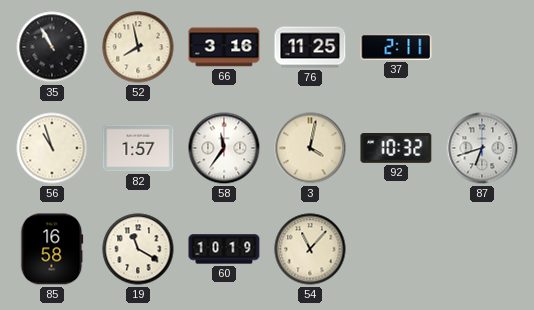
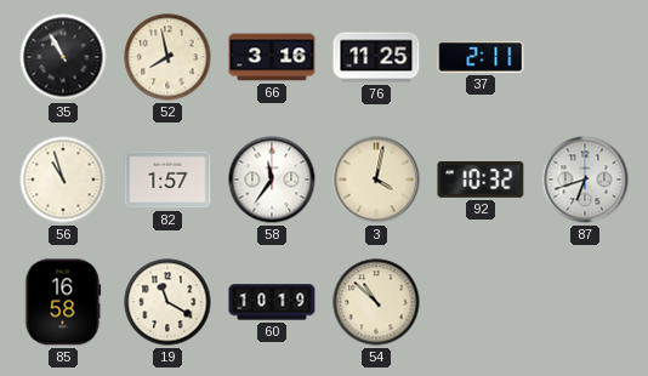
54: 11:07 -> 10:52 (376, 302)
